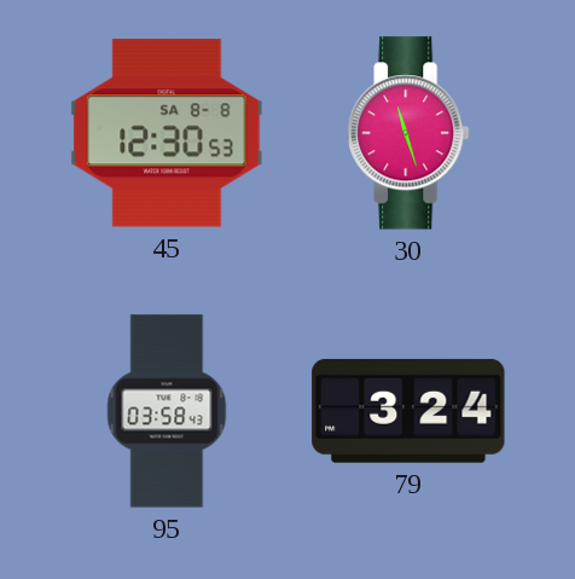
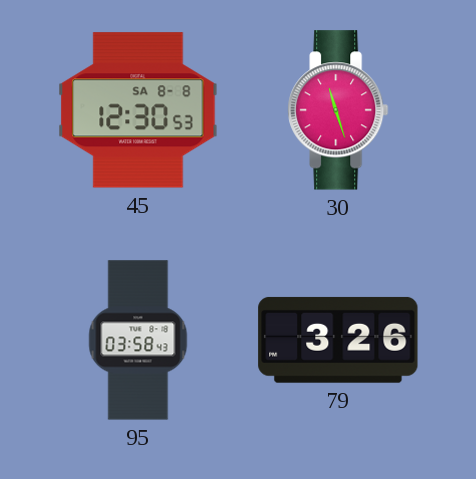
79: 3:24 -> 3:26 (338, 340)
